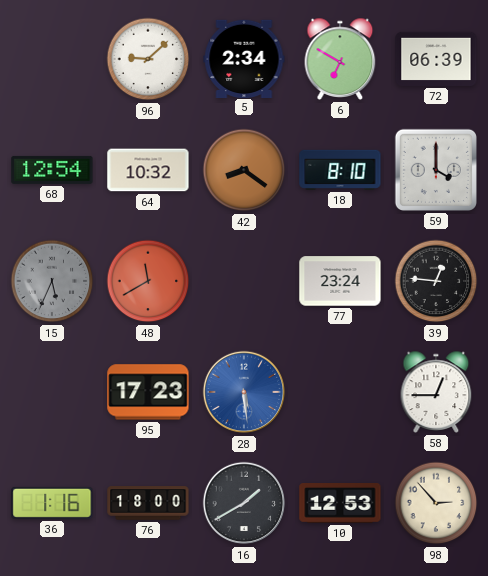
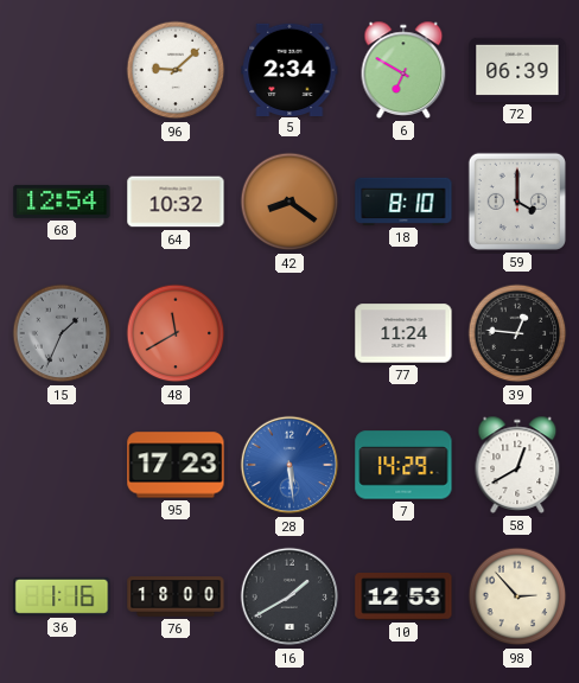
15: 5:34 -> 1:34 (62, 333)
77: 23:24 -> 11:24 (403, 333)
7: none -> 14:29 (403, 465)
58: 12:45 -> 12:40 (517, 465)
